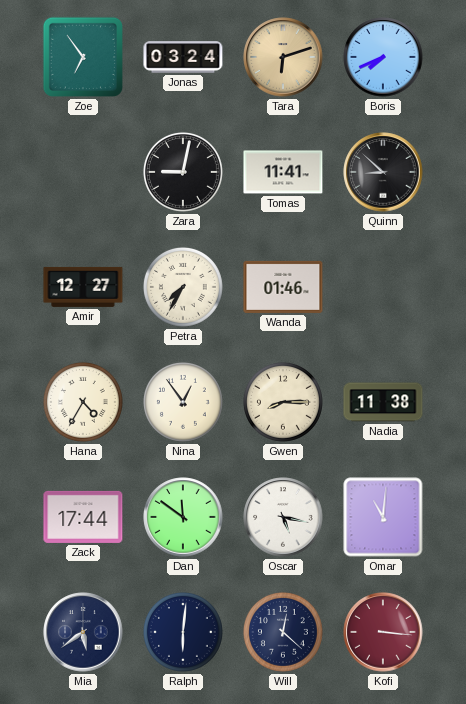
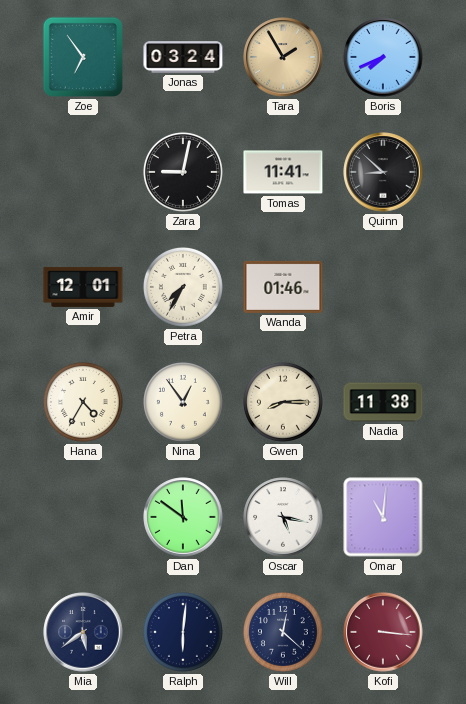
Tara: 6:12 -> 1:55 (283, 57)
Amir: 12:27 -> 12:01 (83, 287)
Zack: 17:44 -> none (83, 517)
